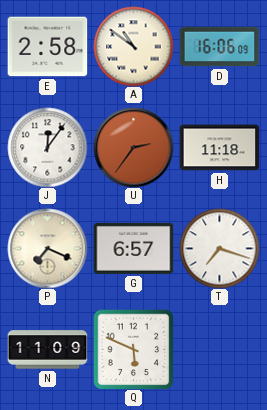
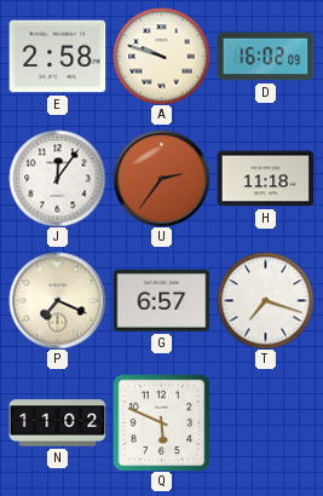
A: 10:51 -> 9:48 (161, 56)
D: 16:06 -> 16:02 (265, 57)
N: 11:09 -> 11:02 (57, 423)
